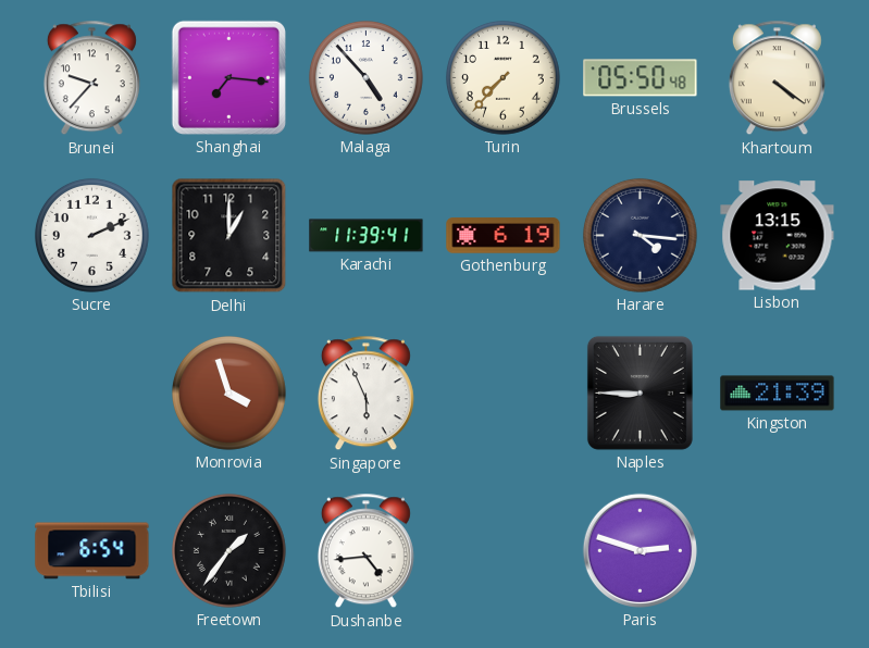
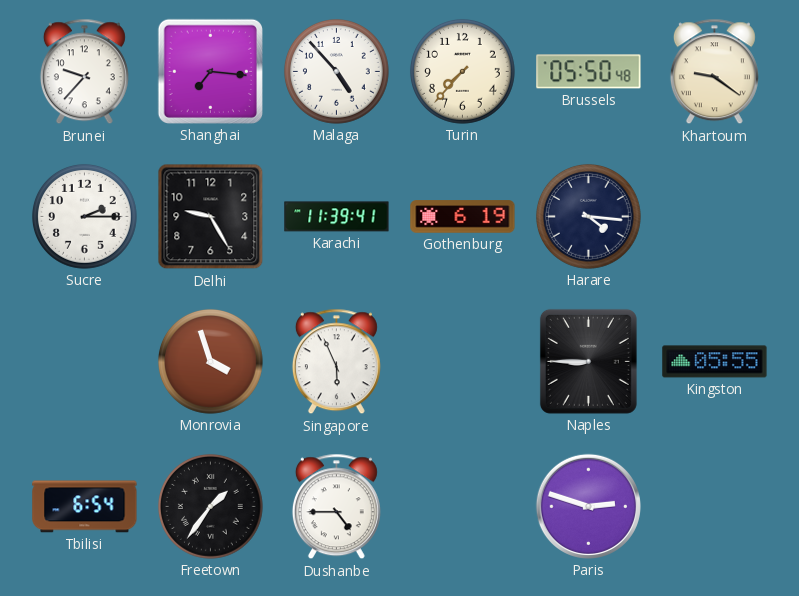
Khartoum: 4:21 -> 9:21 (714, 72)
Sucre: 2:11 -> 2:15 (84, 216)
Delhi: 1:00 -> 9:25 (211, 217)
Lisbon: 13:15 -> none (778, 236)
Kingston: 21:39 -> 05:55 (715, 362)
Dushanbe: 4:44 -> 4:45 (336, 507)
